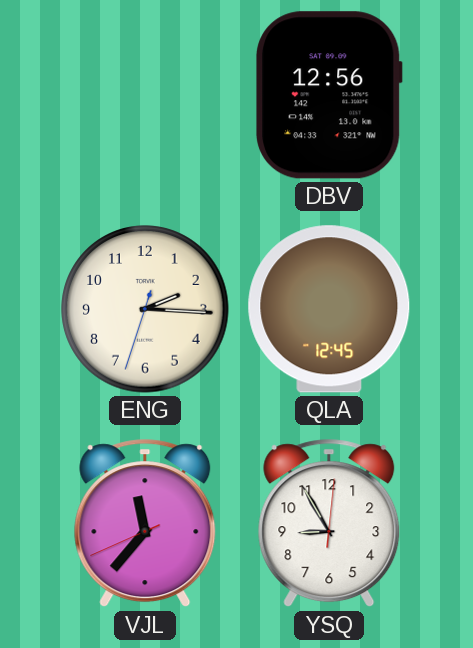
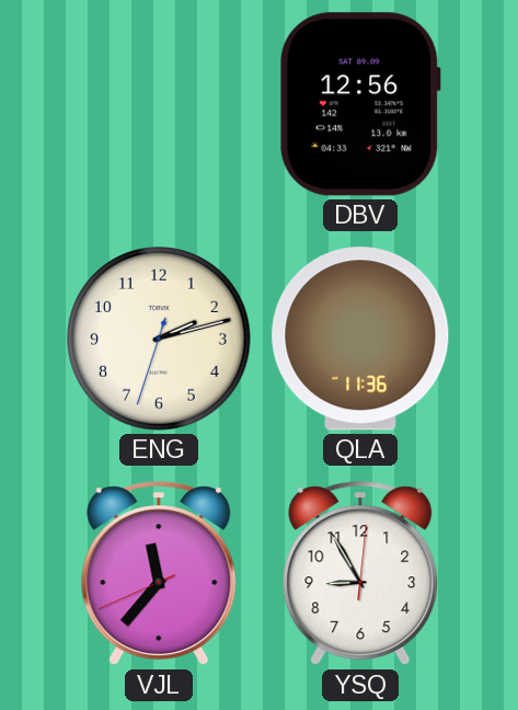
ENG: 2:15 -> 2:12 (159, 339)
QLA: 12:45 -> 11:36 (360, 339)
